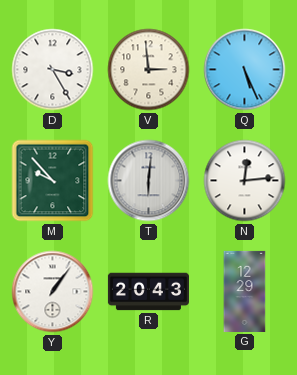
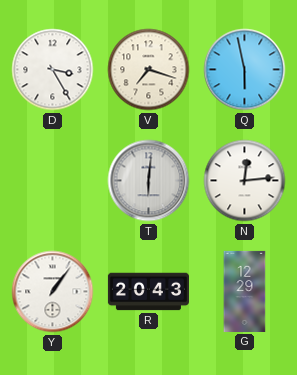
V: 2:59 -> 7:18 (149, 70)
Q: 5:26 -> 5:58 (245, 70)
M: 9:53 -> none (53, 181)
